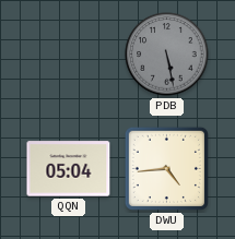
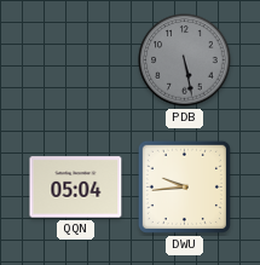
DWU: 4:44 -> 9:44 (184, 186)
